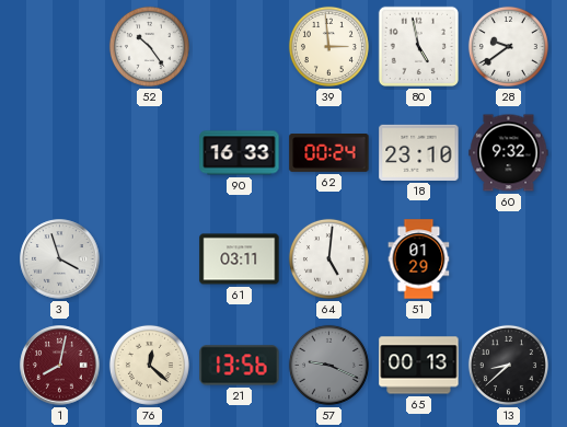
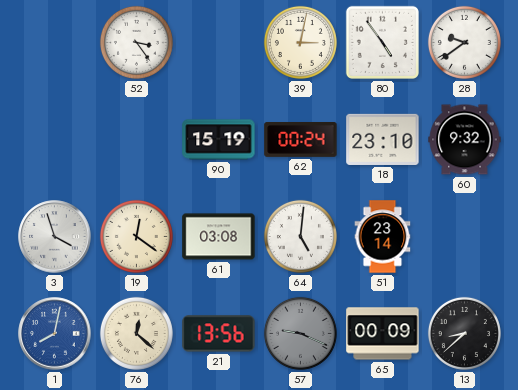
52: 10:24 -> 3:24 (136, 42)
39: 2:59 -> 3:02 (300, 42)
80: 4:58 -> 4:54 (382, 42)
90: 16:33 -> 15:19 (219, 140)
19: none -> 12:21 (136, 236)
61: 03:11 -> 03:08 (219, 237)
51: 01:29 -> 23:14 (383, 237)
1 dial: burgundy -> blue (55, 334)
65: 00:13 -> 00:09 (383, 334)
